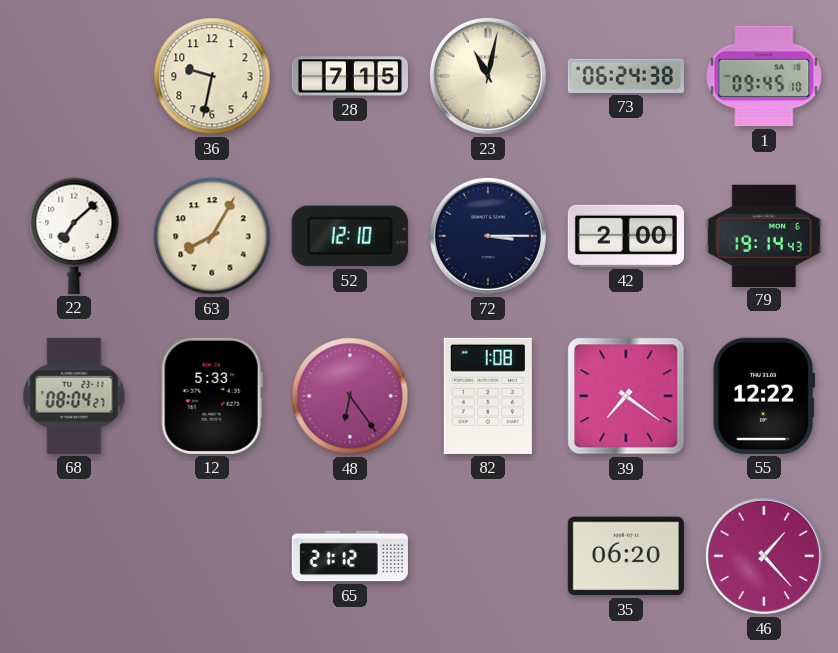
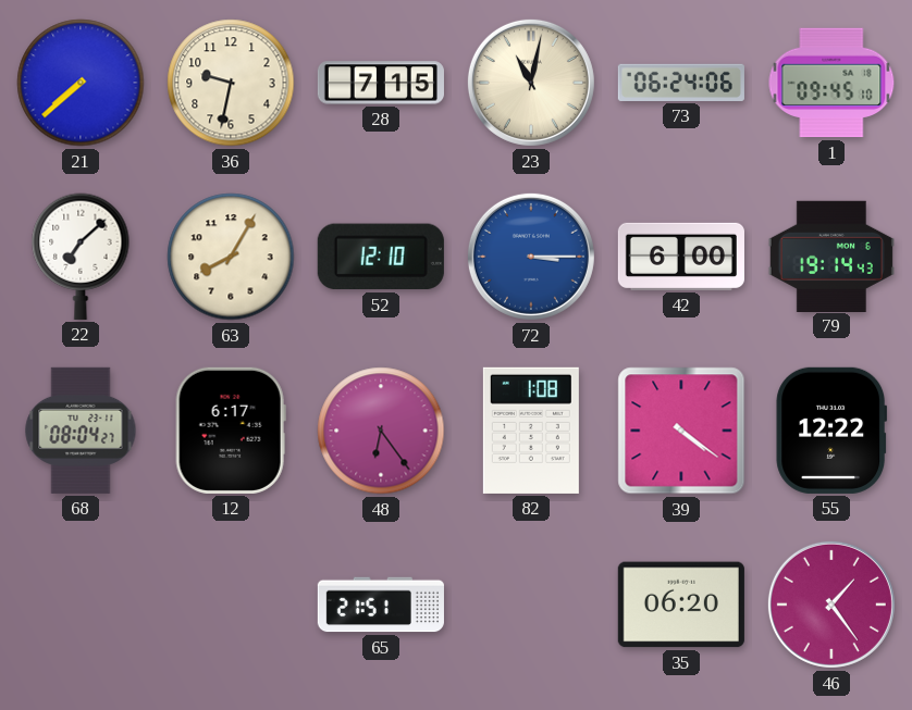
21: none -> 7:38 (81, 83)
73: 06:24:38 -> 06:24:06 (681, 83)
72 dial: navy -> blue (531, 257)
42: 2:00 -> 6:00 (681, 257)
12: 5:33 -> 6:17 (231, 431)
39: 7:21 -> 4:21 (681, 431)
65: 21:12 -> 21:51 (381, 605)
46: 1:23 -> 1:24 (831, 605)
